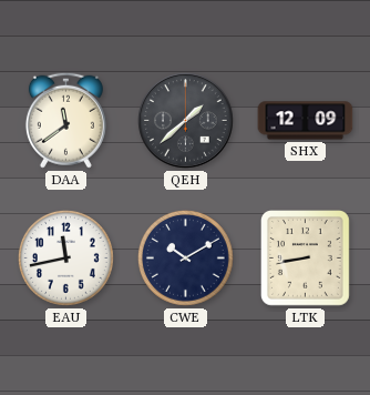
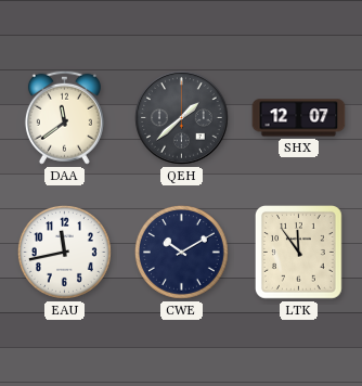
SHX: 12:09 -> 12:07 (299, 118)
LTK: 8:43 -> 11:54 (299, 253)
